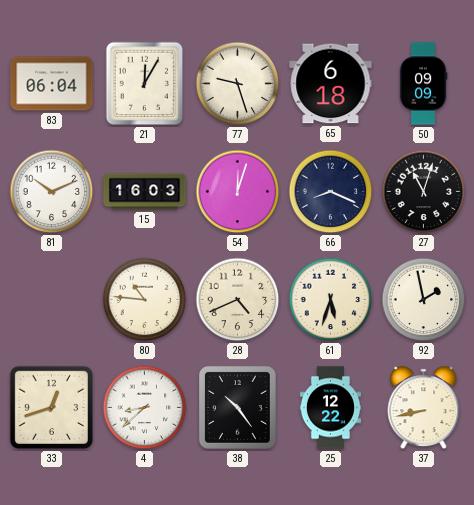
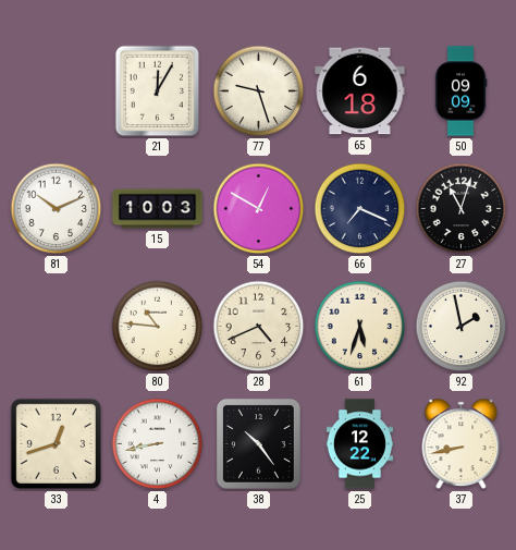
83: 06:04 -> none (52, 84)
15: 16:03 -> 10:03 (158, 209)
54: 12:03 -> 12:50 (259, 209)
66: 8:19 -> 7:19 (360, 209)
4: 8:38 -> 8:43 (158, 444)
